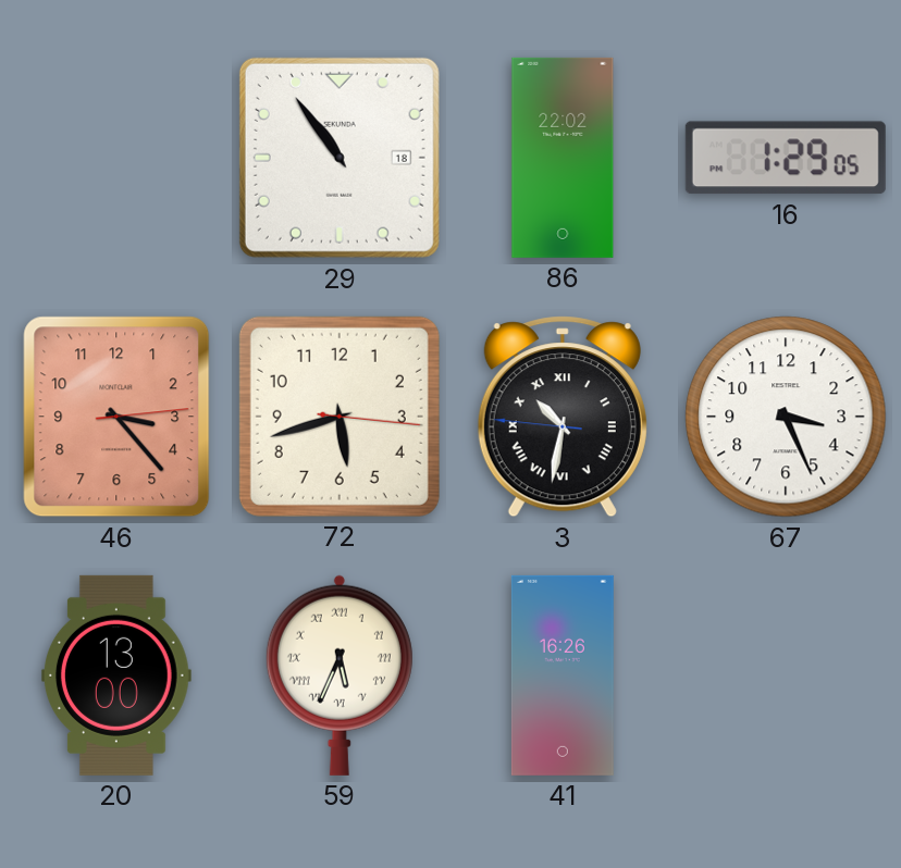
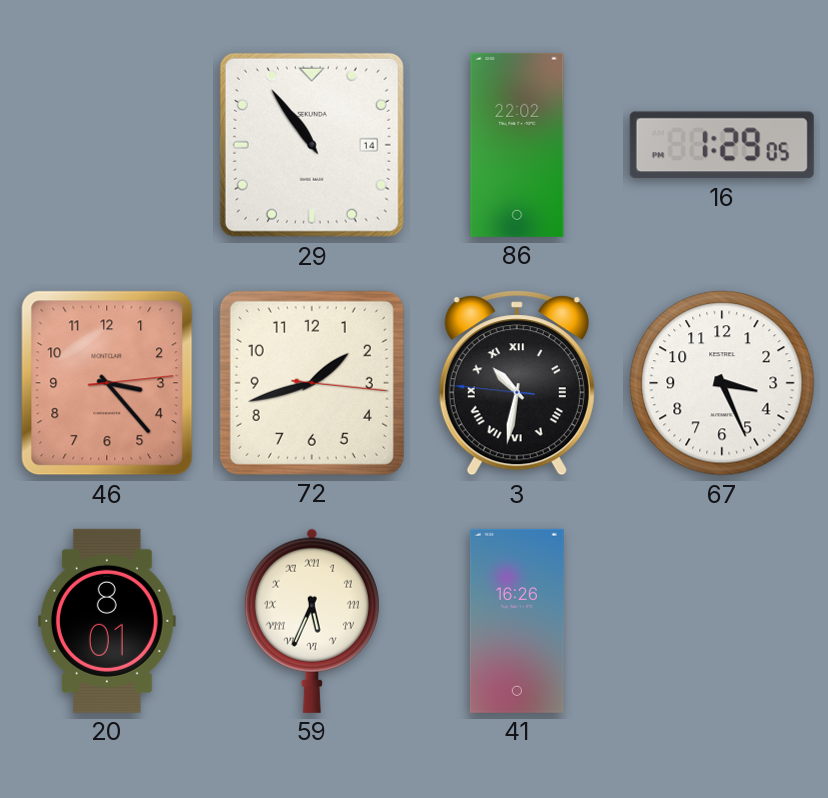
29 date: 18 -> 14 (312, 145)
72: 5:42 -> 1:42 (312, 383)
20: 13:00 -> 8:01 (107, 621)
